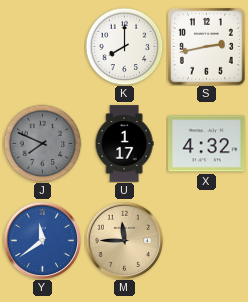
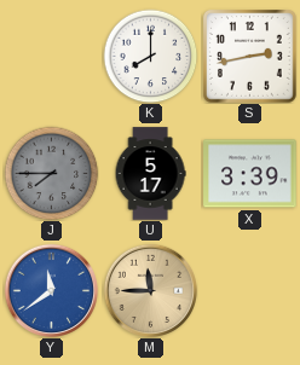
J: 7:49 -> 7:45 (51, 173)
U: 1:17 -> 5:17 (150, 174)
X: 4:32 -> 3:39 (250, 174)
